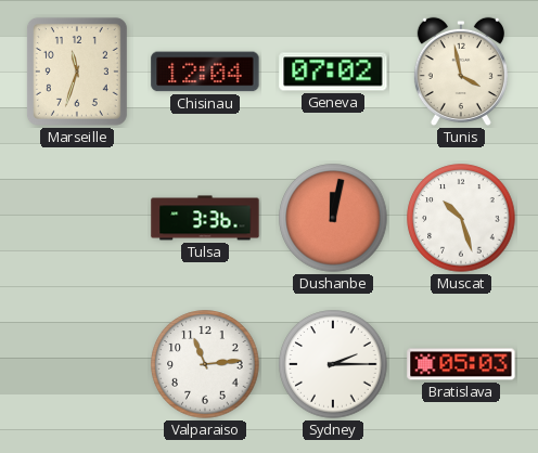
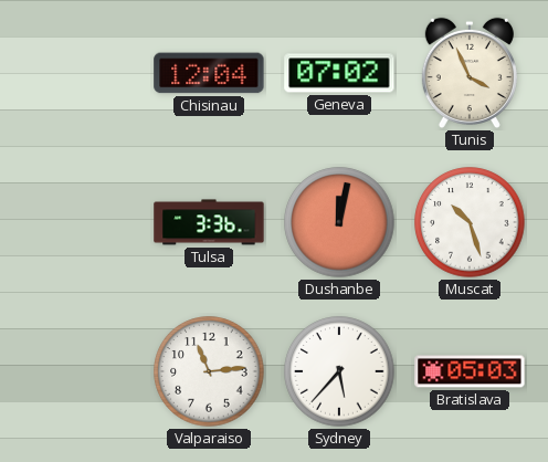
Marseille: 11:33 -> none (77, 72)
Tunis: 3:58 -> 3:56 (470, 73)
Sydney: 2:15 -> 5:37 (339, 371)
